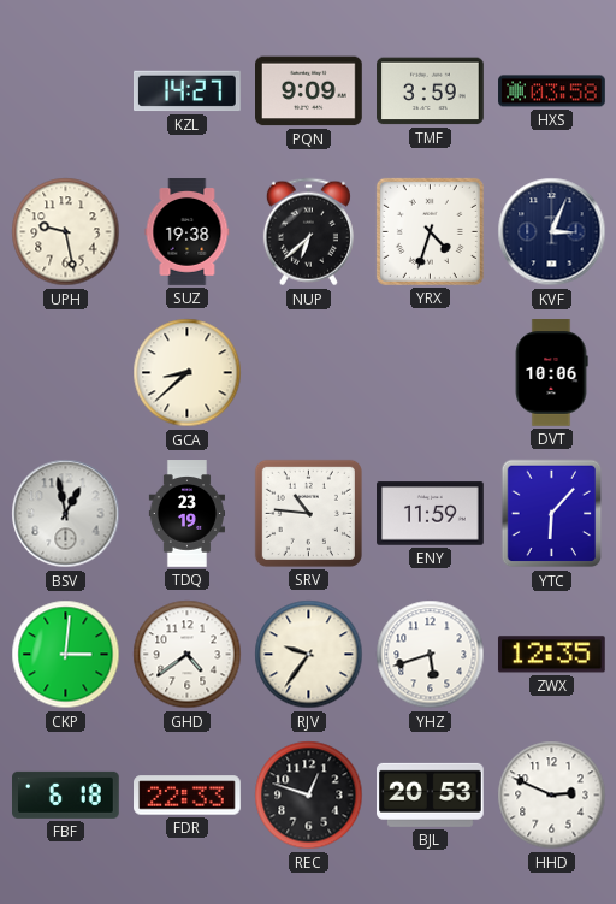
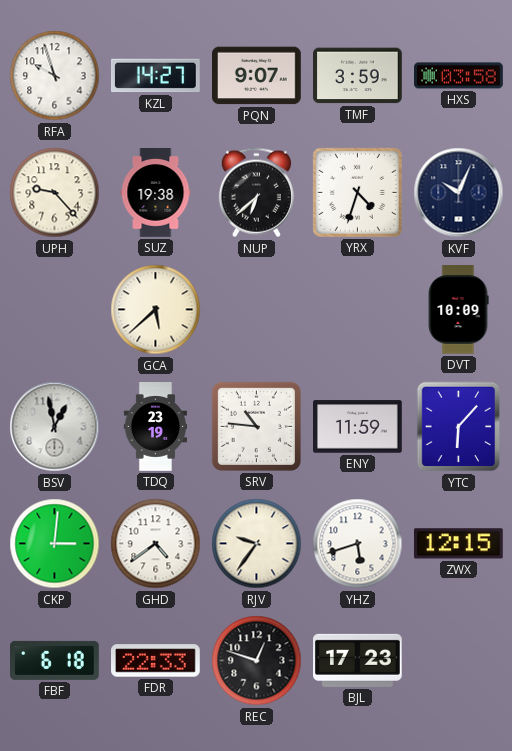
RFA: none -> 9:57 (55, 76)
PQN: 9:09 -> 9:07 (257, 76)
UPH: 9:28 -> 9:23 (55, 193)
KVF: 3:04 -> 10:04 (459, 193)
GCA: 8:38 -> 5:38 (156, 310)
DVT: 10:06 -> 10:09 (458, 310)
ZWX: 12:35 -> 12:15 (458, 544)
BJL: 20:53 -> 17:23 (358, 660)
HHD: 2:49 -> none (552, 796)
